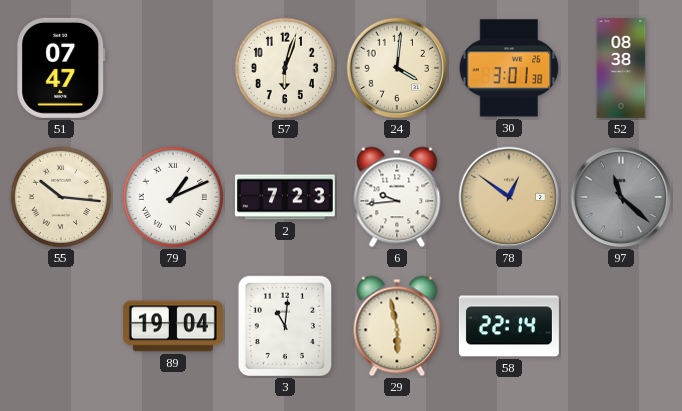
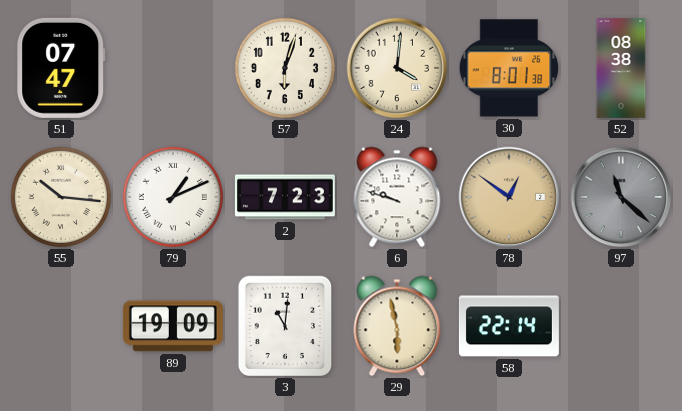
30: 3:01 -> 8:01 (509, 68)
6: 9:44 -> 9:48 (397, 197)
89: 19:04 -> 19:09 (173, 326)
